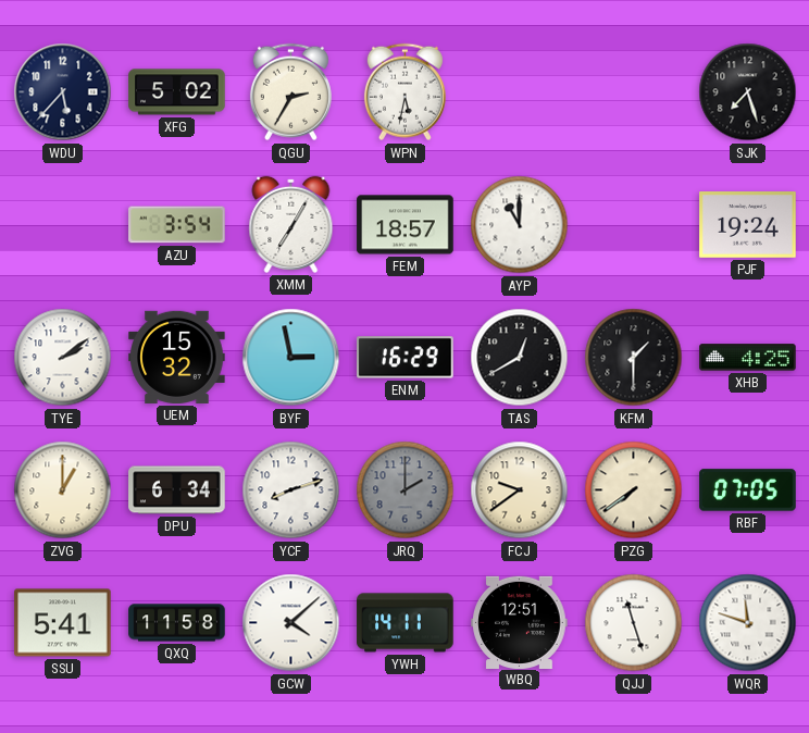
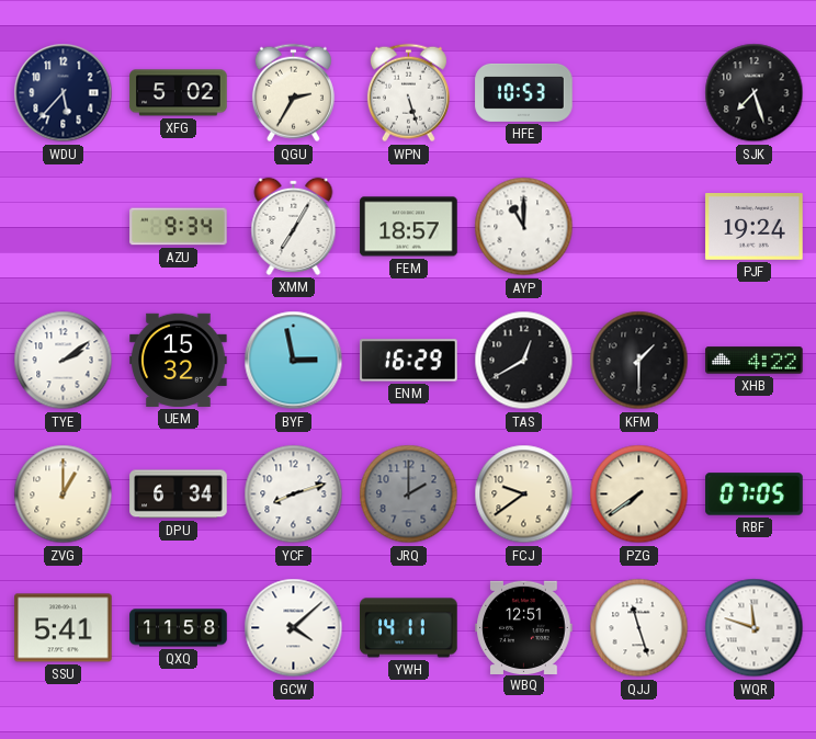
WPN: 5:32 -> 5:27 (408, 93)
HFE: none -> 10:53 (524, 92)
AZU: 3:54 -> 9:34 (179, 227)
XHB: 4:25 -> 4:22 (755, 361)
